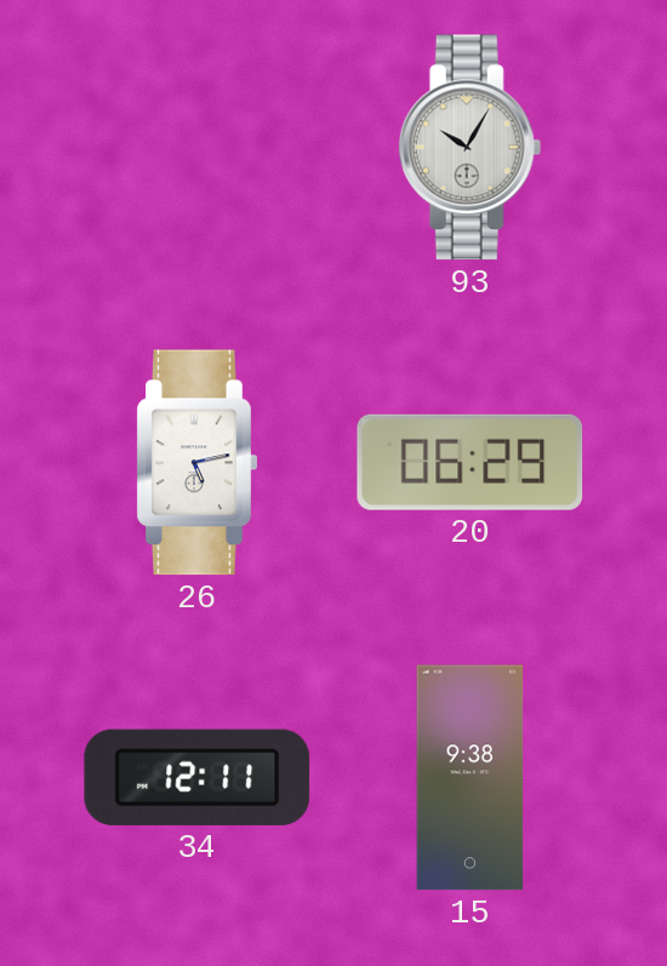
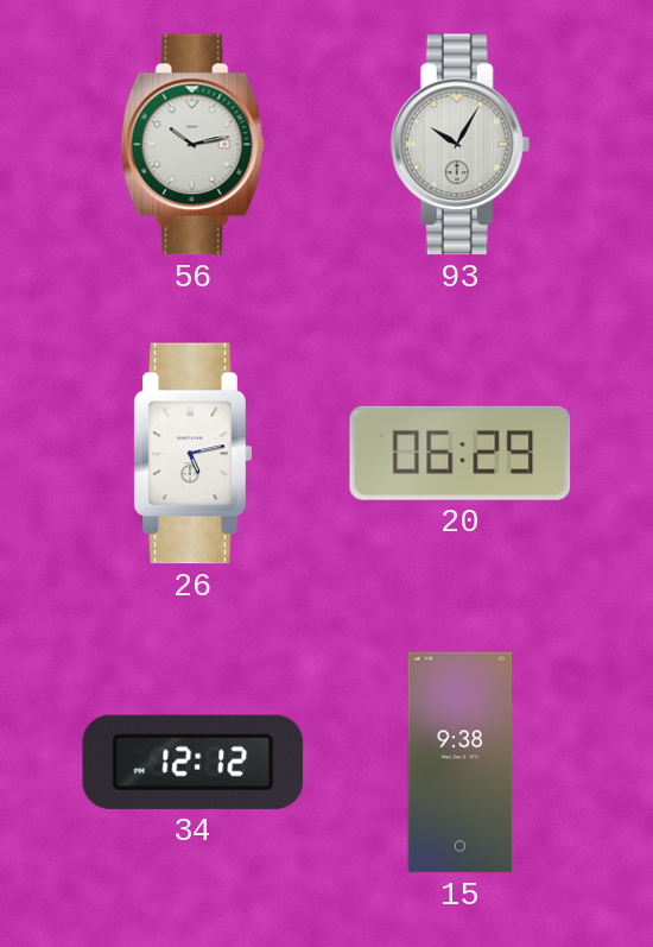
56: none -> 10:13 (194, 145)
34: 12:11 -> 12:12 (194, 762)
